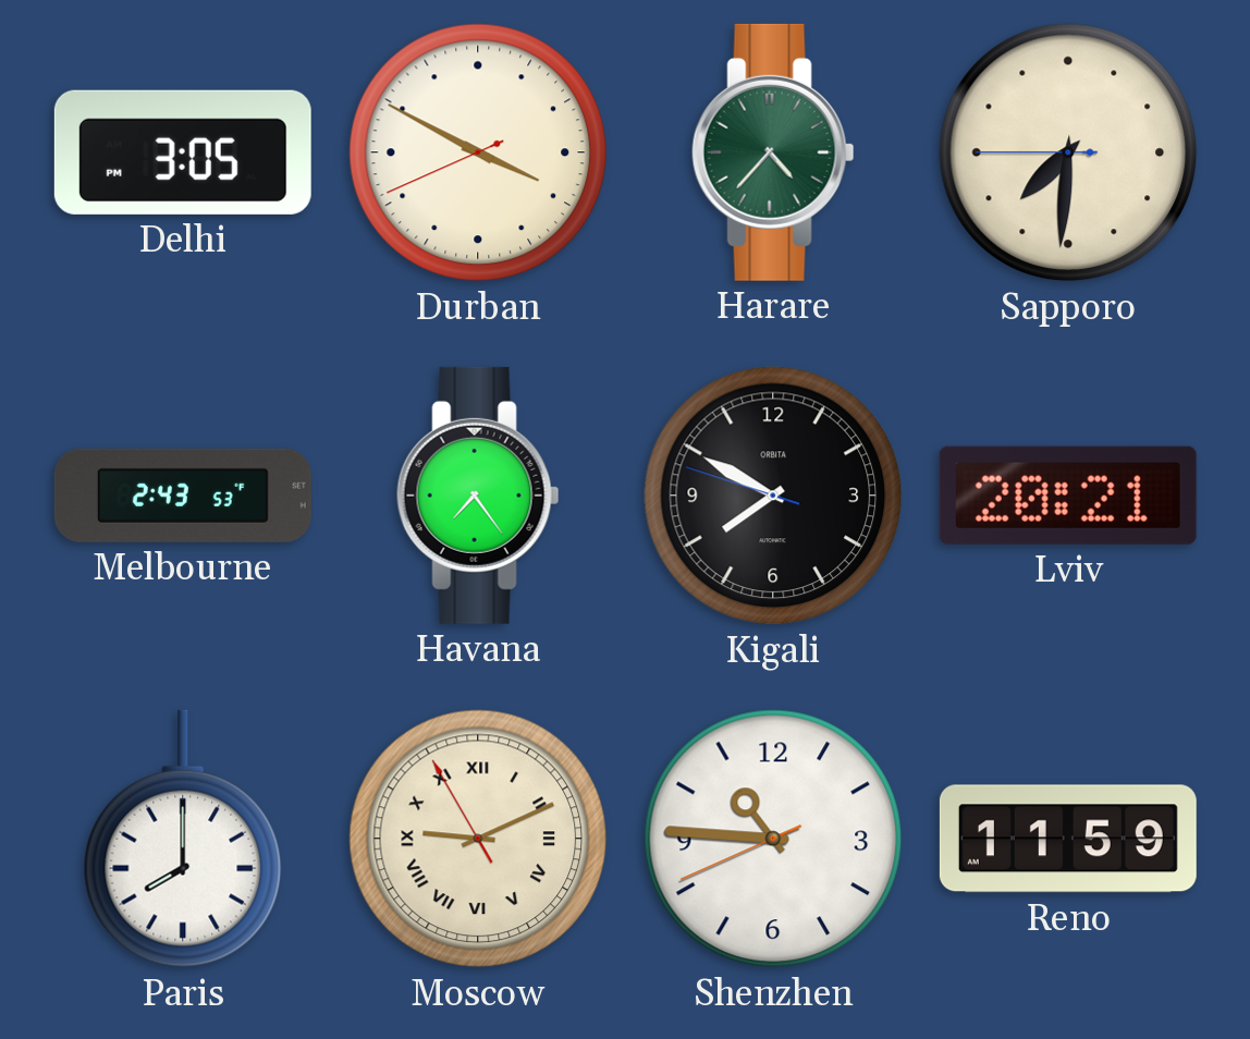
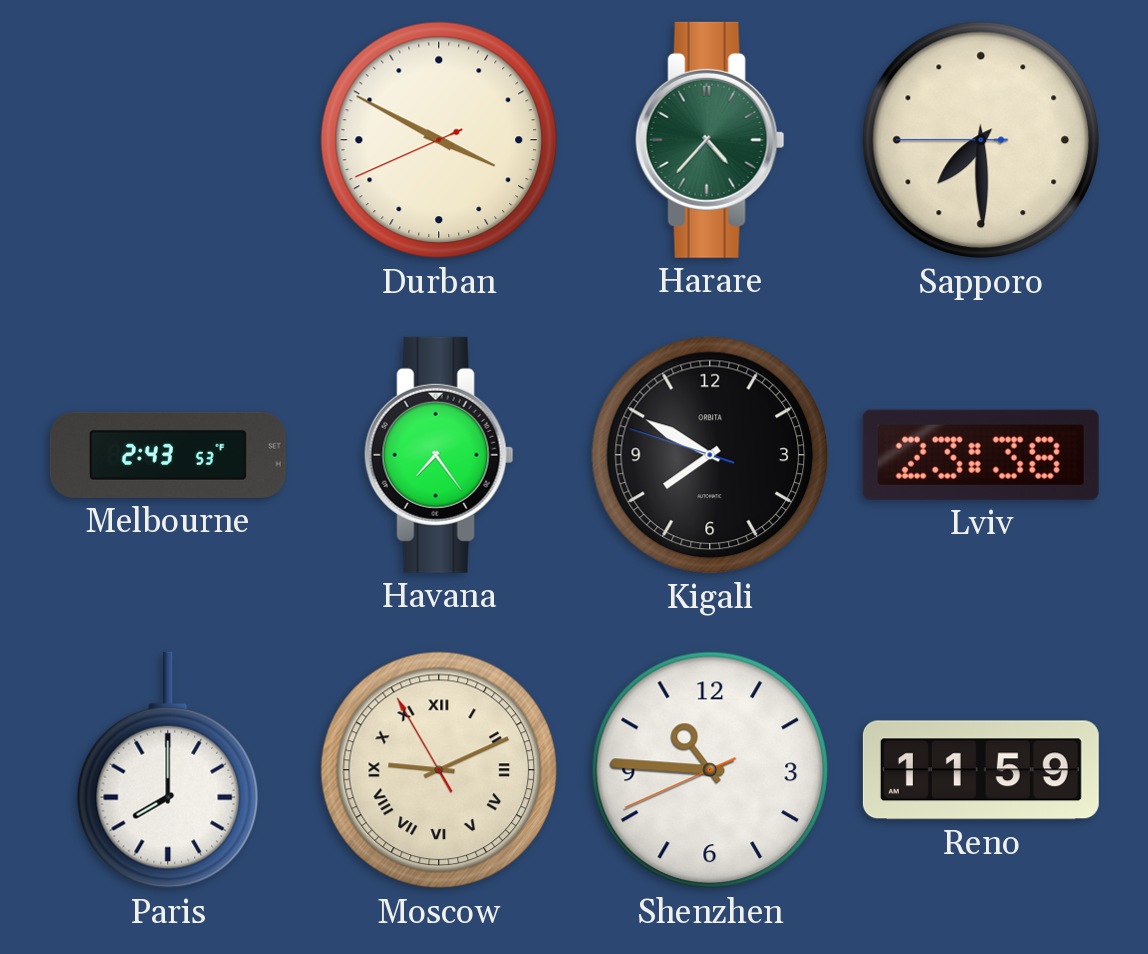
Delhi: 3:05 -> none (183, 152)
Sapporo: 7:30 -> 7:29 (981, 140)
Lviv: 20:21 -> 23:38 (981, 455)
